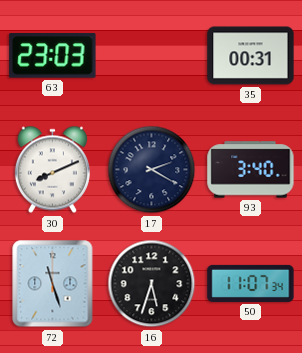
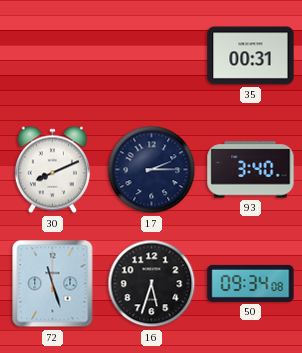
63: 23:03 -> none (53, 56)
17: 2:20 -> 2:15 (152, 170)
50: 11:07 -> 09:34 (251, 283)
